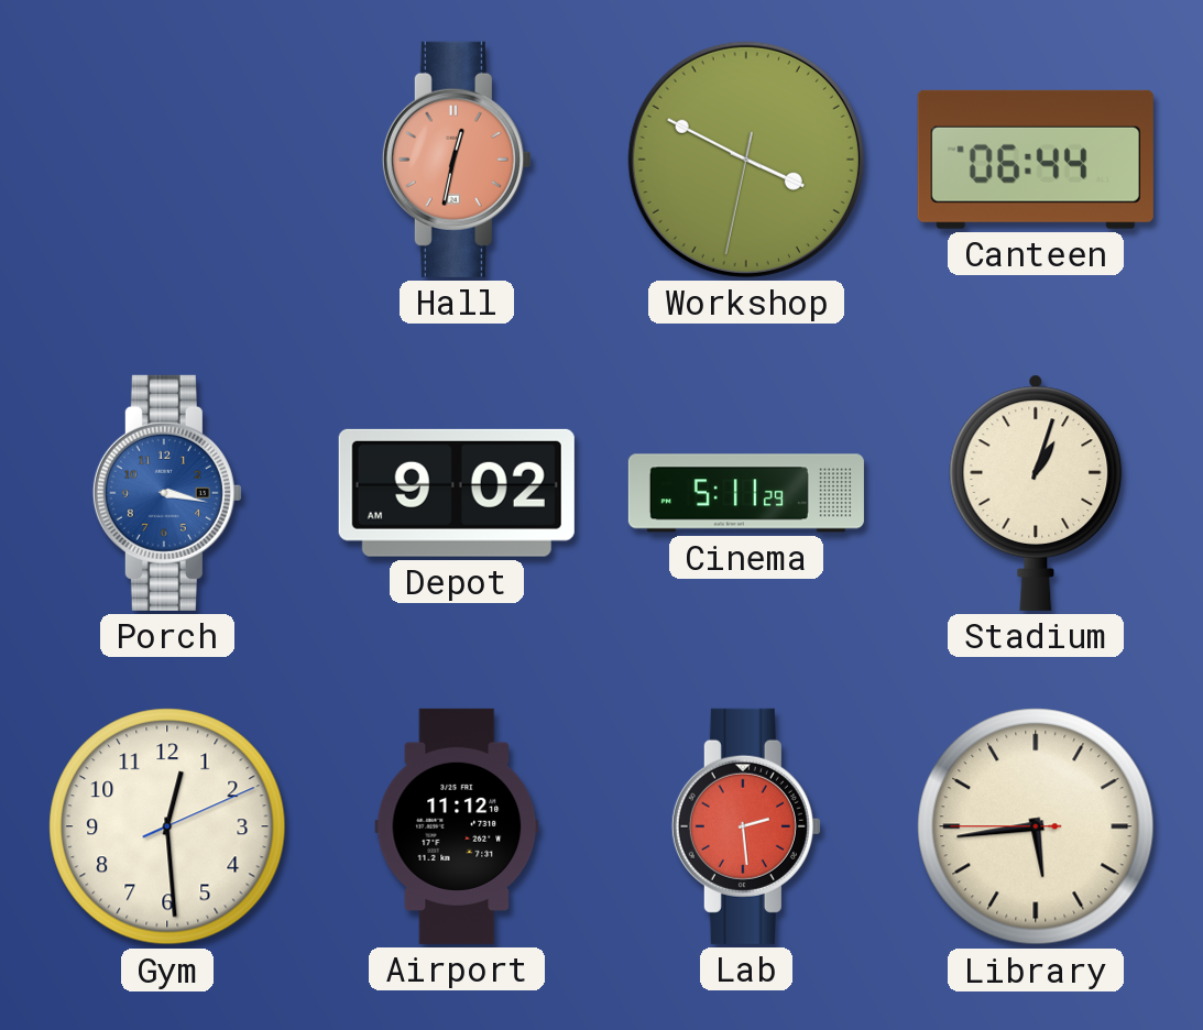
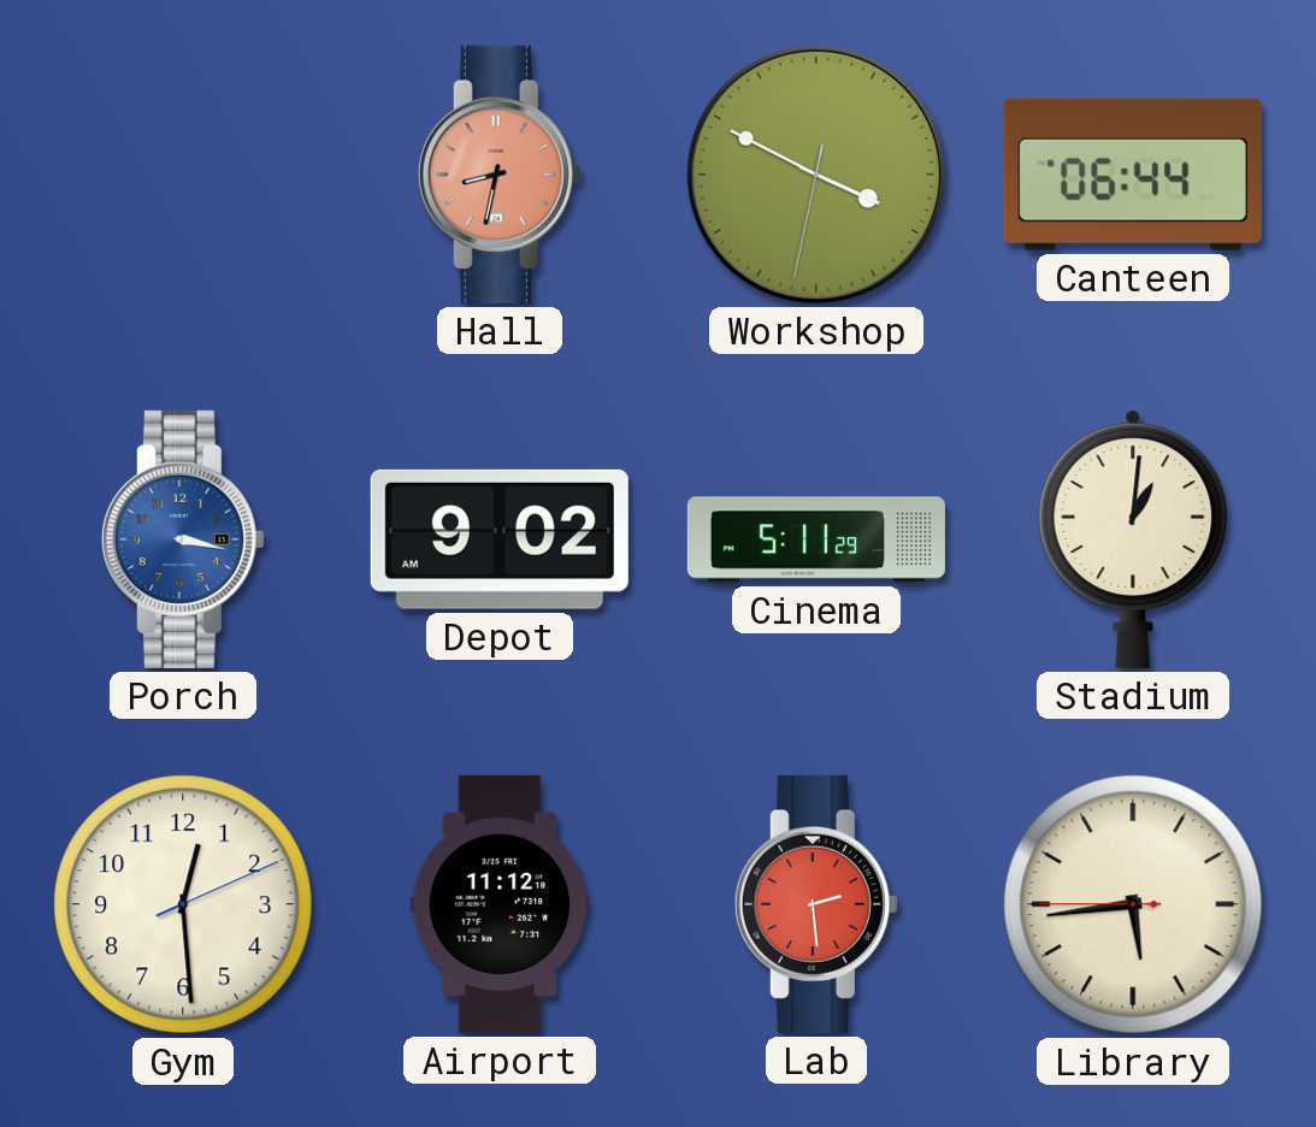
Hall: 12:32 -> 8:32 (500, 175)
Stadium: 1:03 -> 1:01 (1133, 539)
